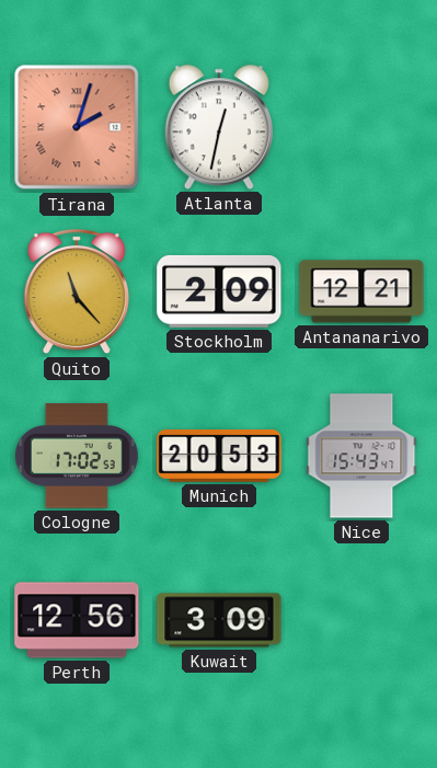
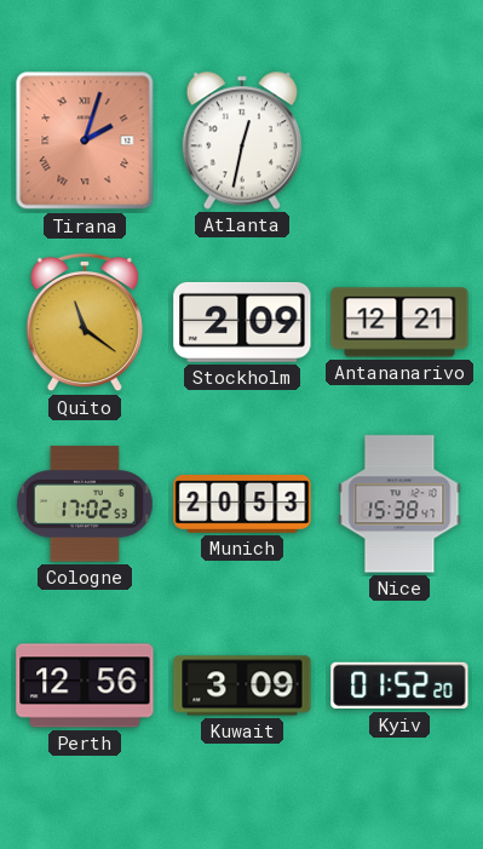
Quito: 11:23 -> 11:21 (85, 322)
Nice: 15:43 -> 15:38 (399, 504)
Kyiv: none -> 01:52 (399, 685)
